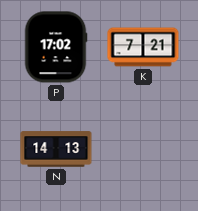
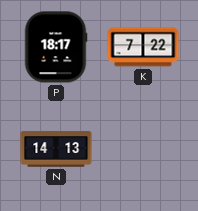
P: 17:02 -> 18:17 (56, 47)
K: 7:21 -> 7:22 (143, 47)
